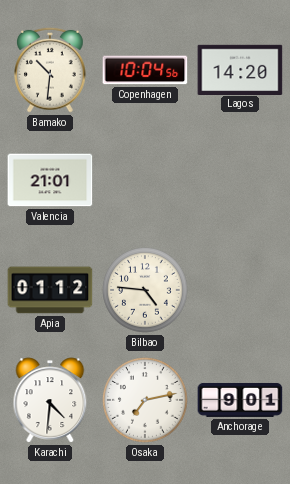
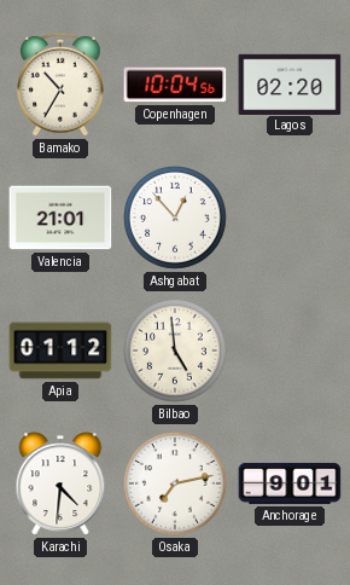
Bamako: 10:31 -> 10:35 (62, 85)
Lagos: 14:20 -> 02:20 (290, 83)
Ashgabat: none -> 12:53 (176, 219)
Bilbao: 4:46 -> 4:59 (176, 352)
